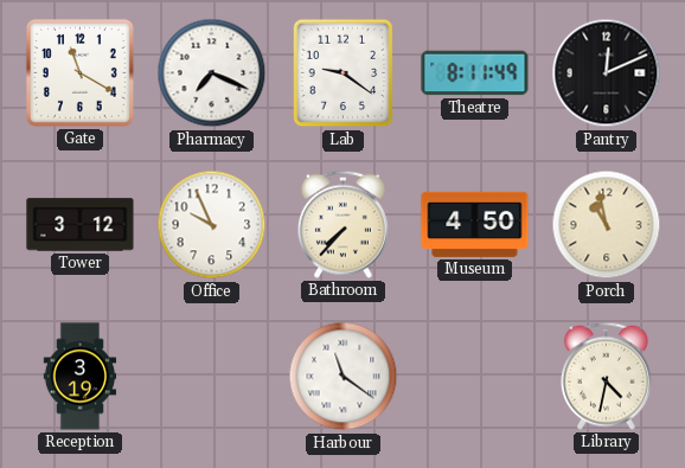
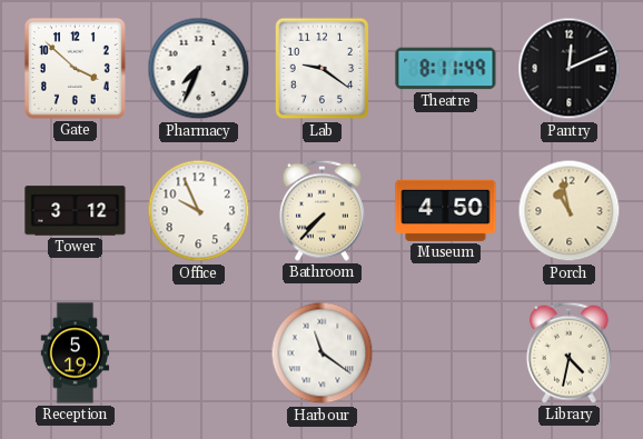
Gate: 11:20 -> 3:52 (75, 68)
Pharmacy: 7:19 -> 7:34 (199, 69)
Reception: 3:19 -> 5:19 (76, 353)
